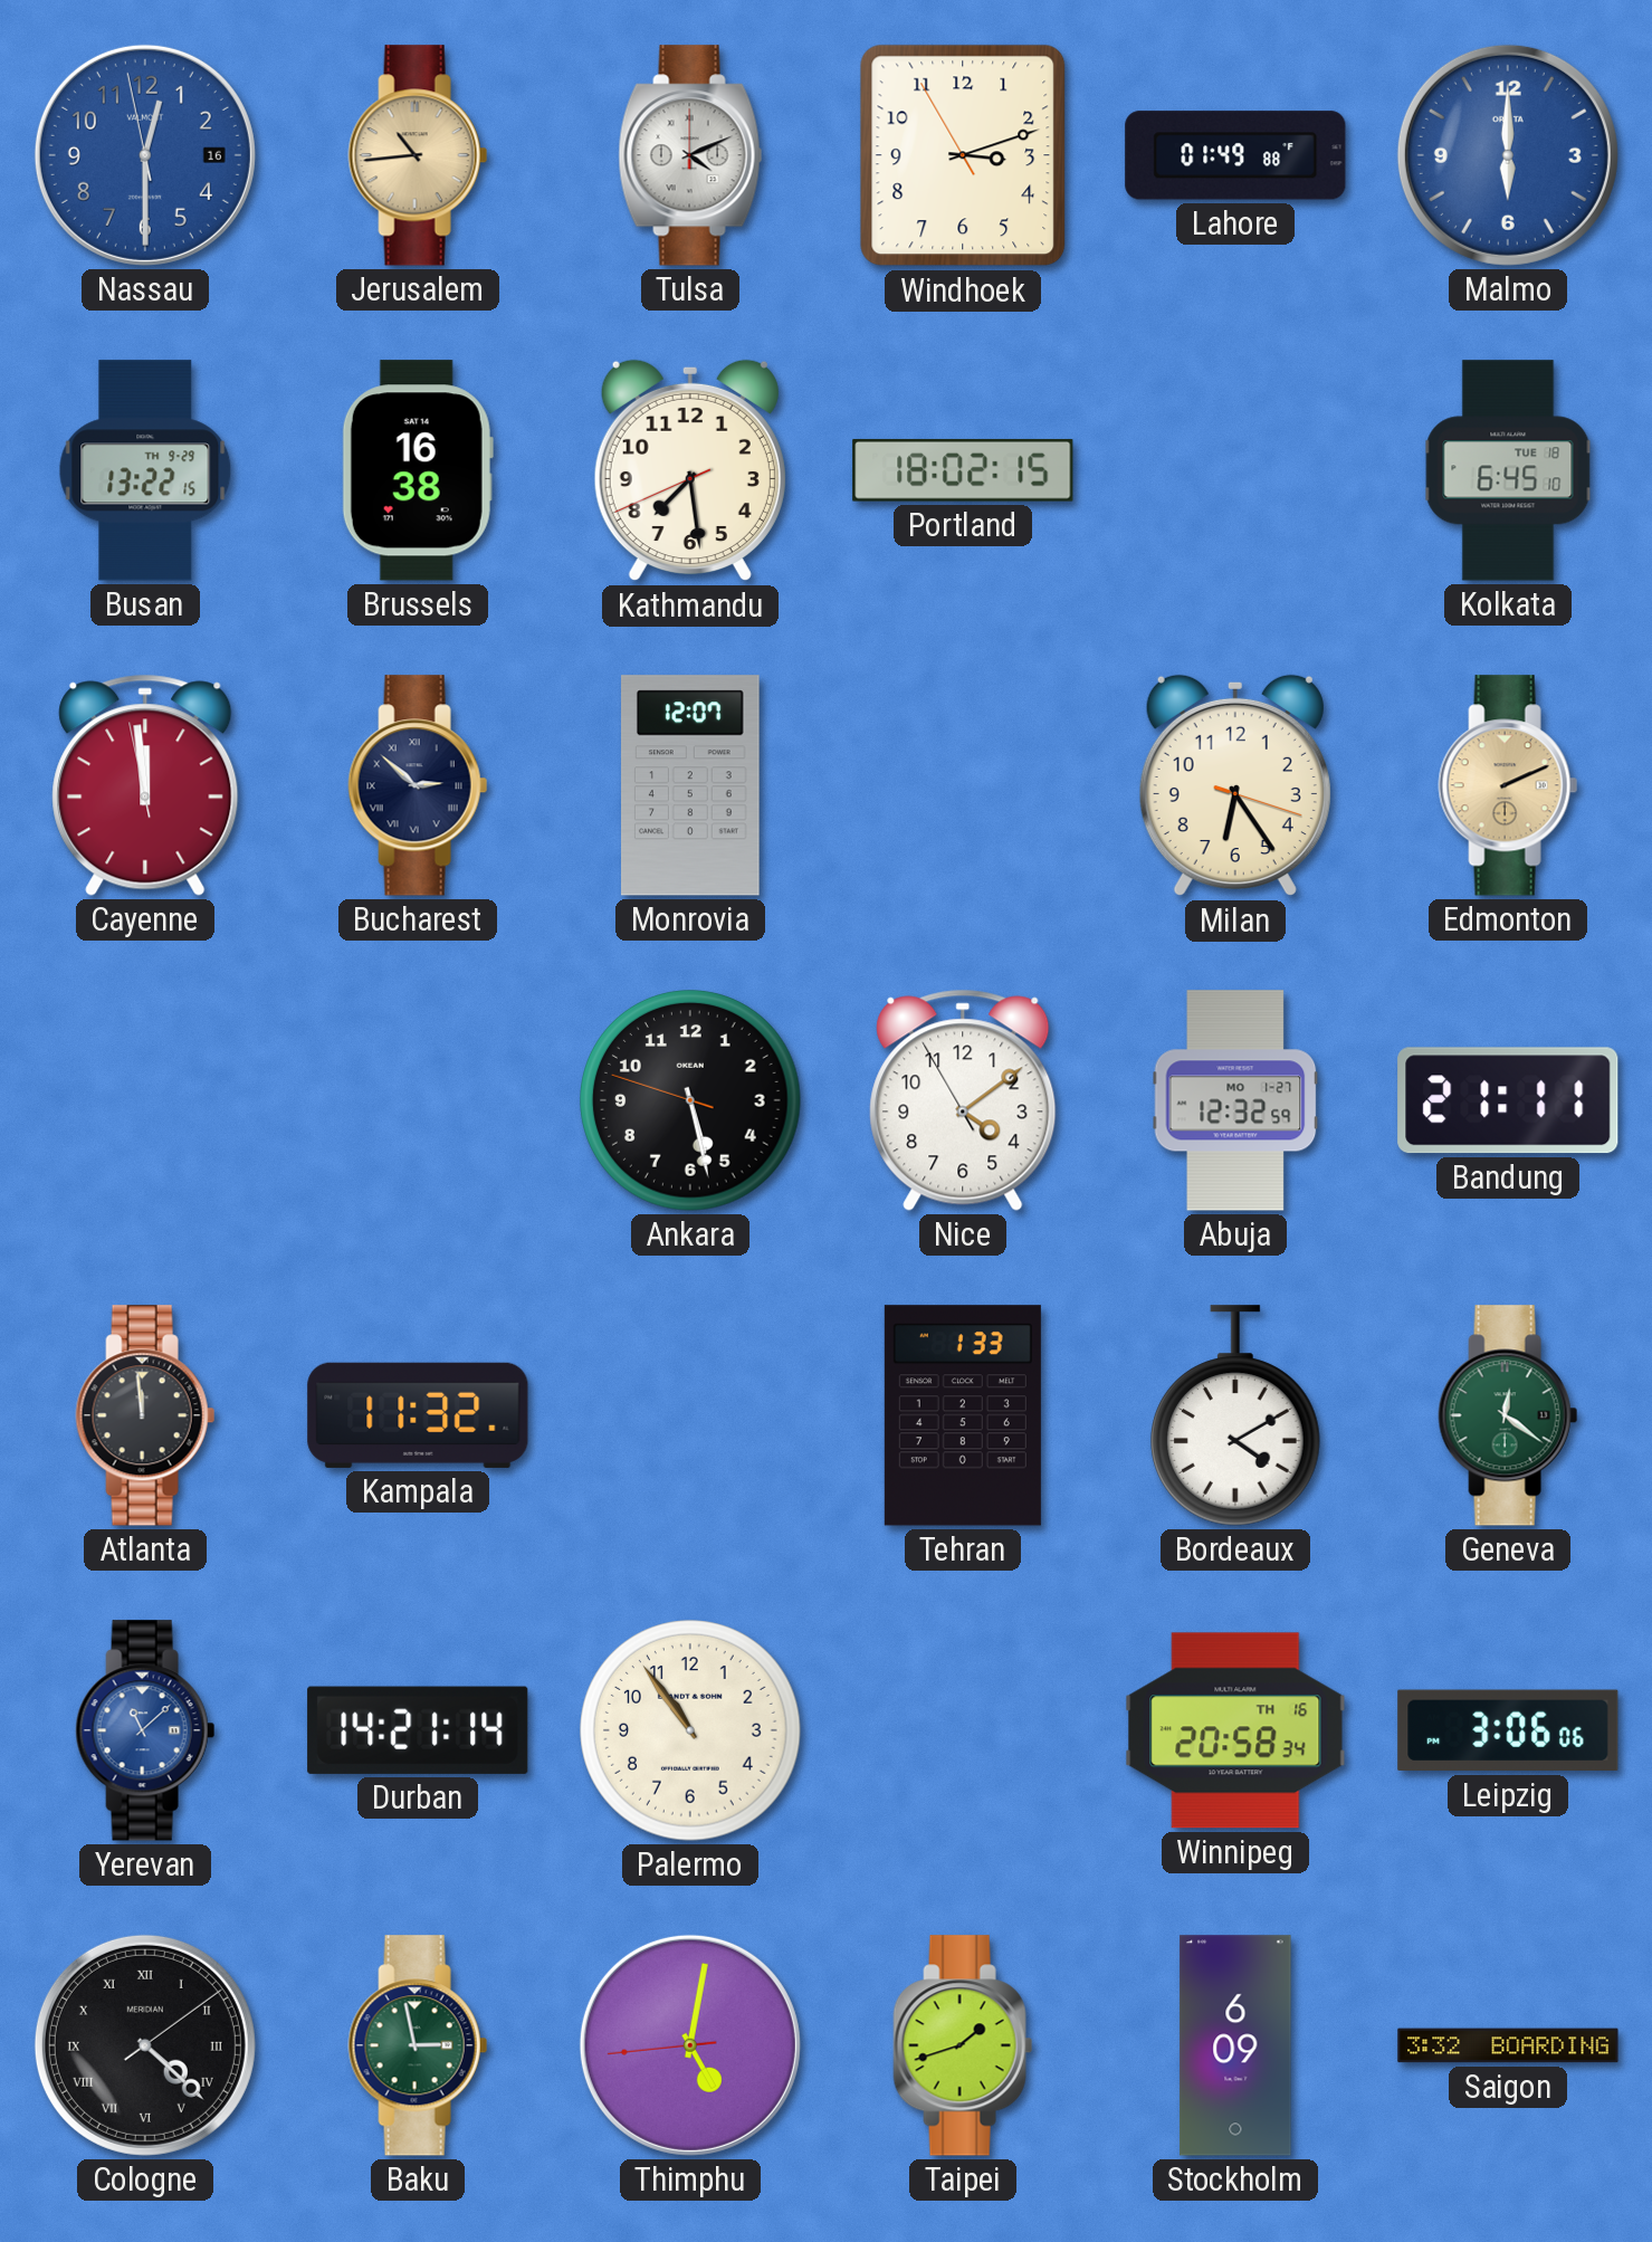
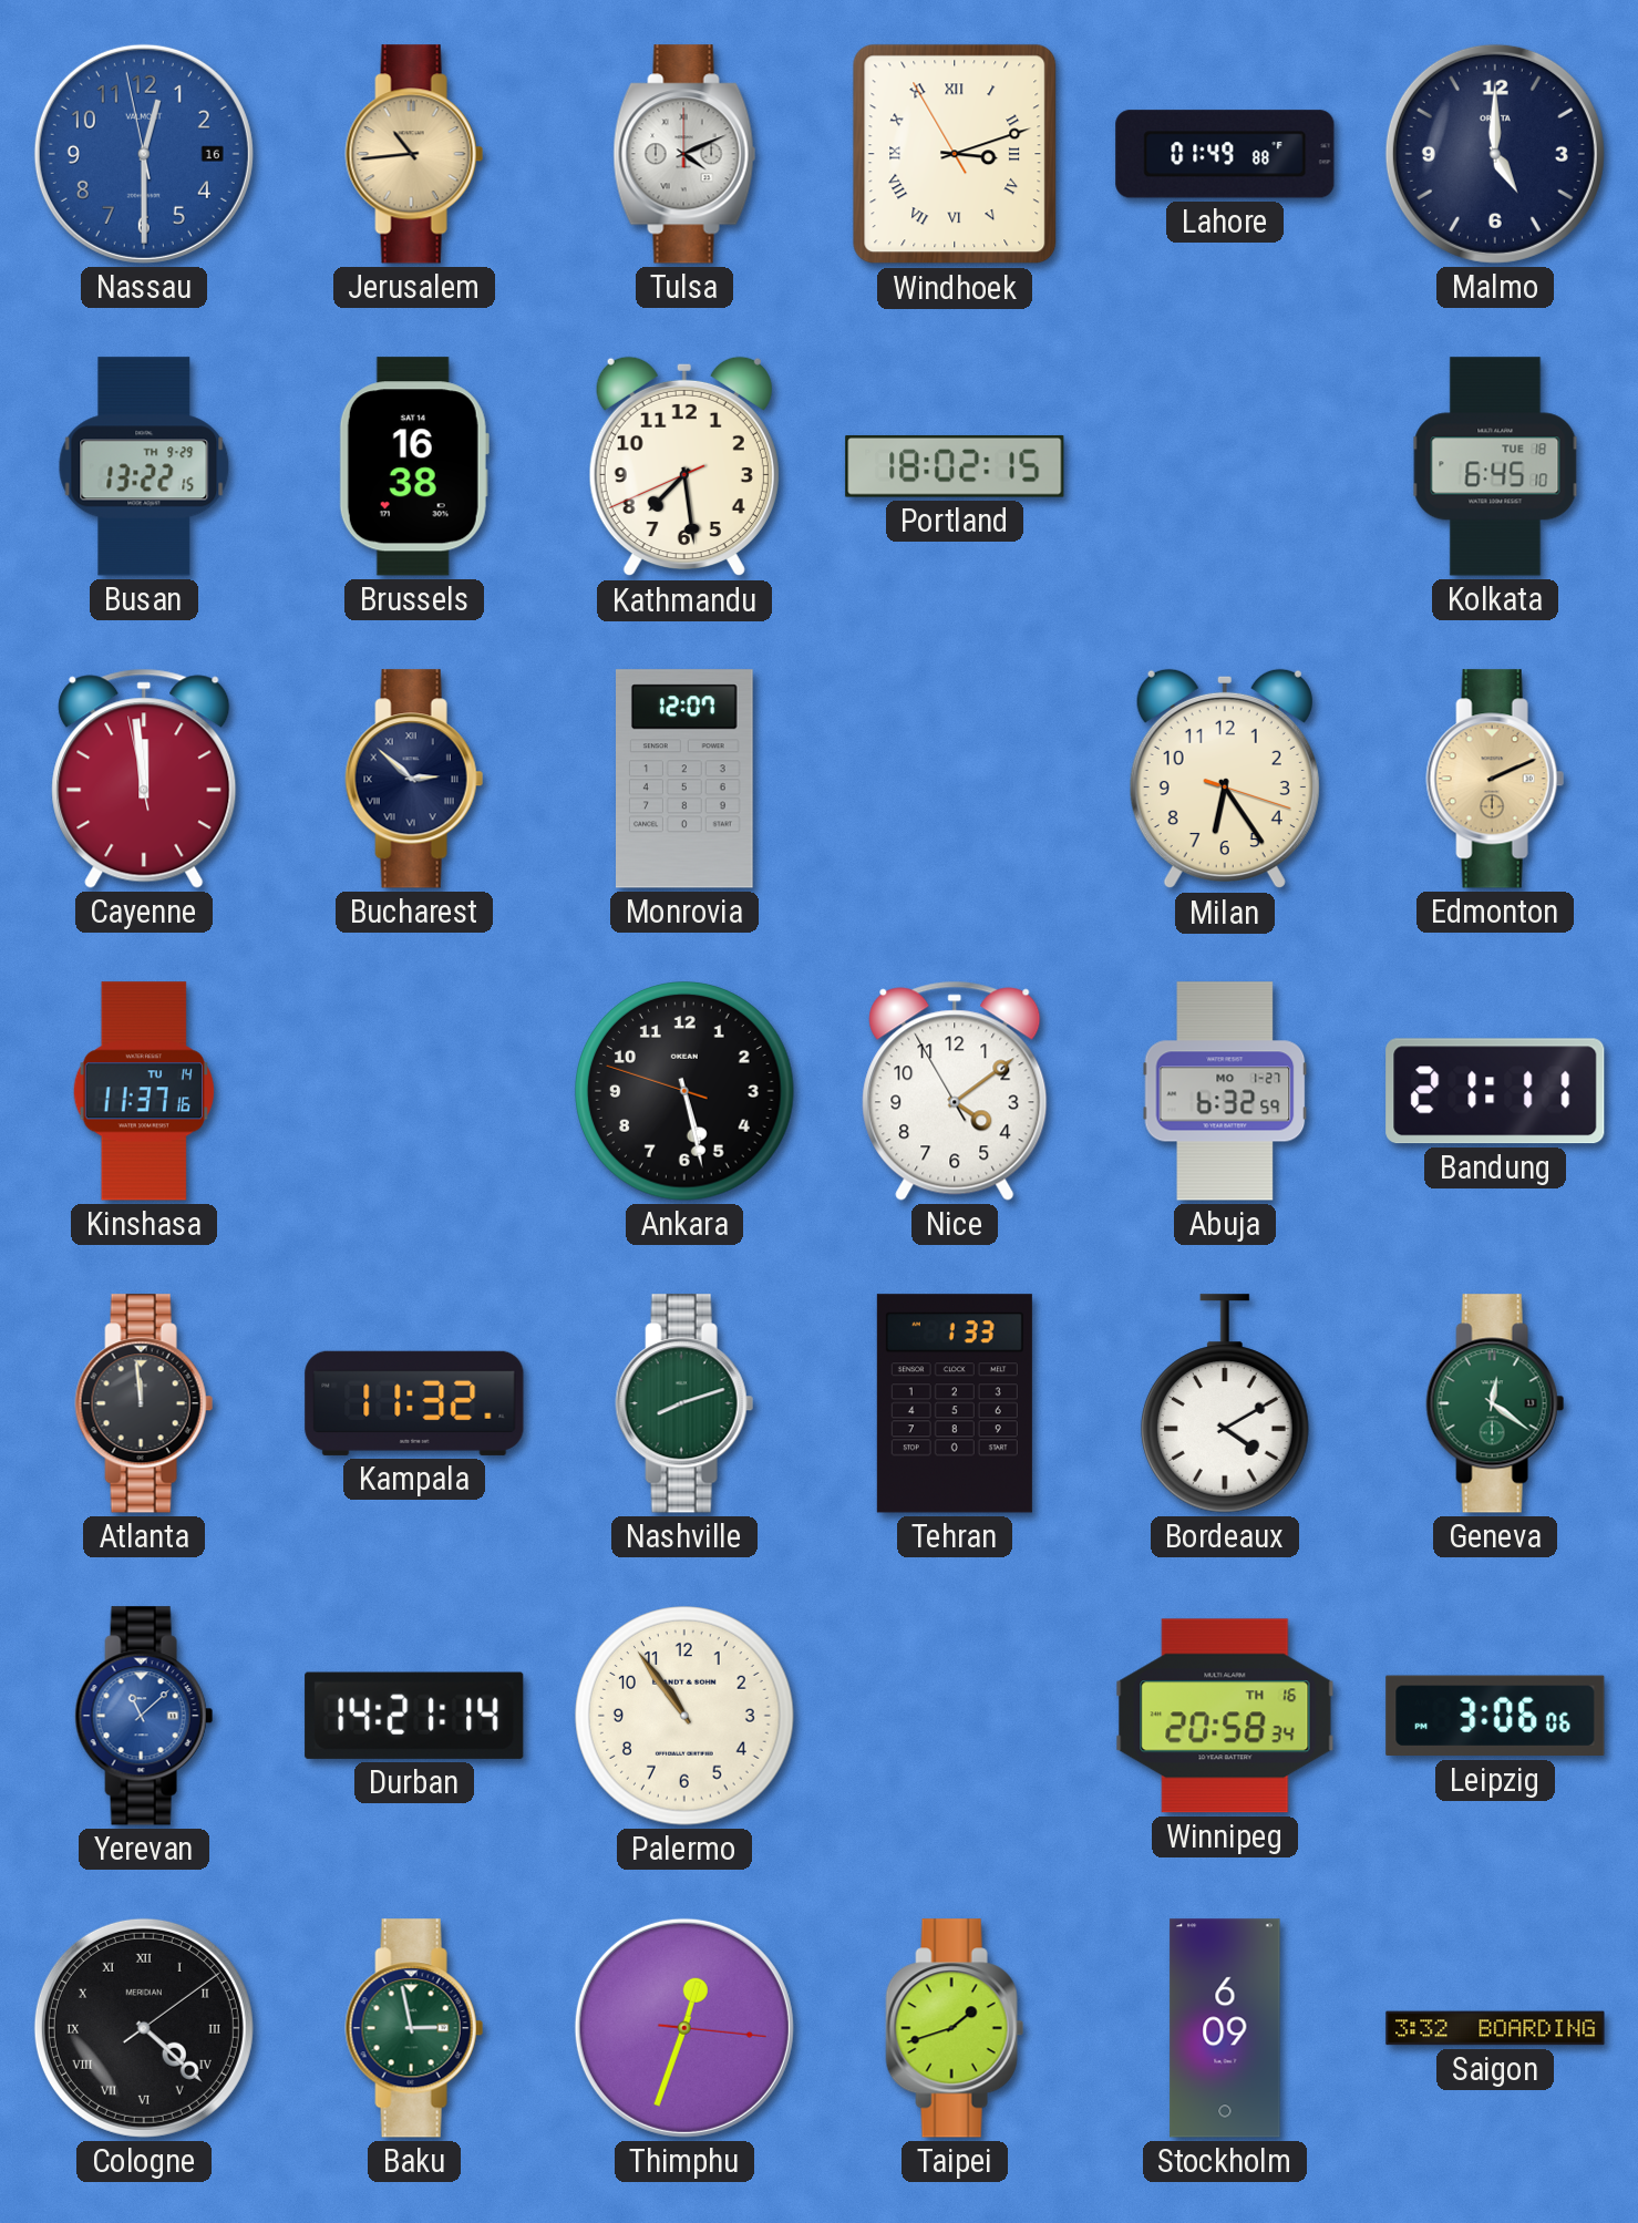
Windhoek numerals: Arabic -> Roman (955, 154)
Malmo: 6:00 -> 5:00 (1495, 154)
Malmo dial: blue -> navy (1495, 154)
Kinshasa: none -> 11:37 (144, 1091)
Abuja: 12:32 -> 6:32 (1225, 1091)
Nashville: none -> 8:12 (684, 1403)
Thimphu: 5:01 -> 12:33 (684, 2028)
